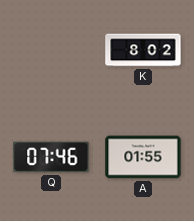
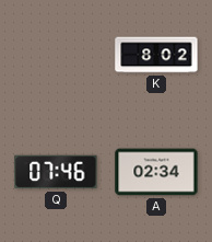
A: 01:55 -> 02:34 (156, 172)
